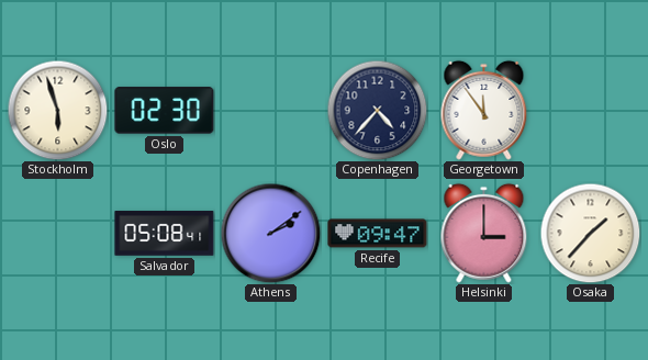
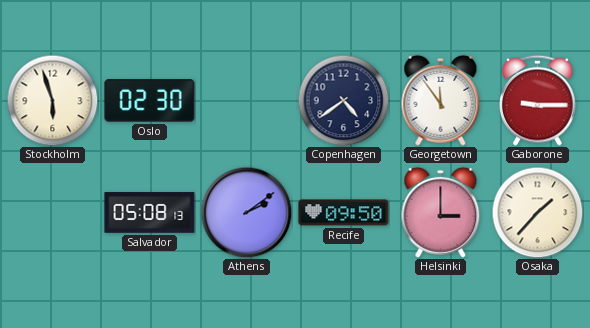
Copenhagen: 4:37 -> 4:39 (343, 100)
Gaborone: none -> 9:15 (538, 100)
Salvador: 05:08:41 -> 05:08:13 (150, 213)
Recife: 09:47 -> 09:50 (344, 213)
